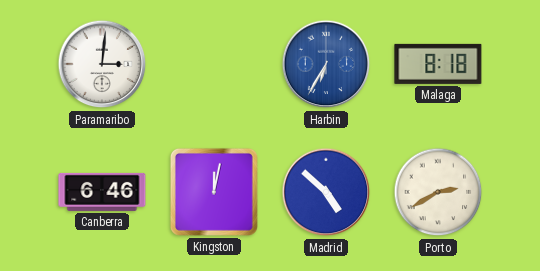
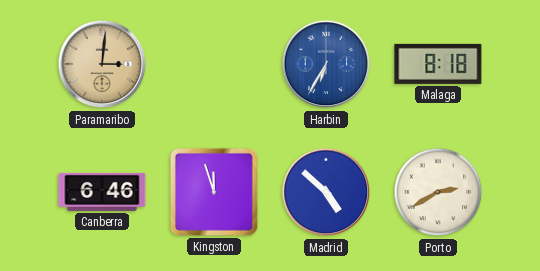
Paramaribo dial: white -> champagne (102, 64)
Kingston: 12:02 -> 11:57 (214, 192)
